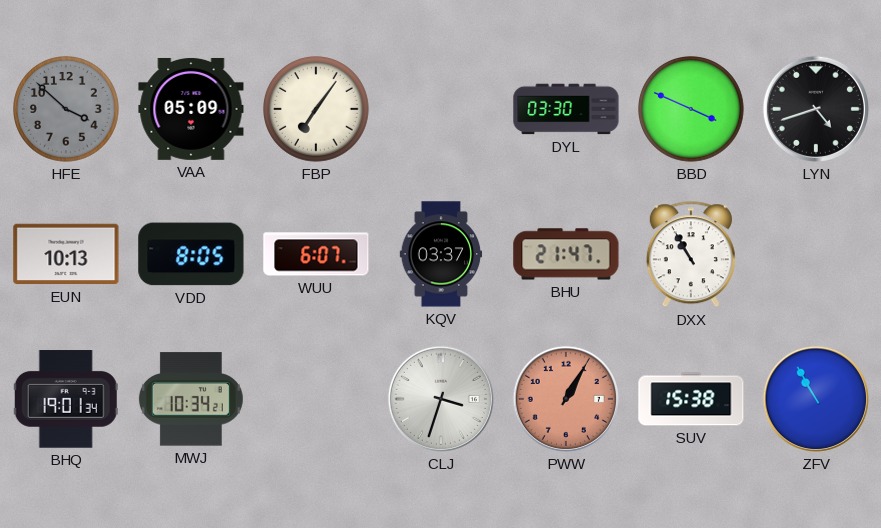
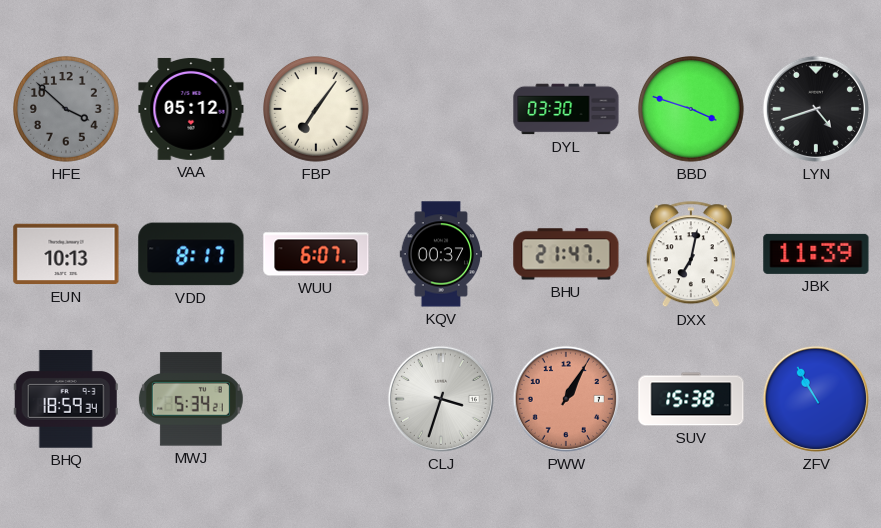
VAA: 05:09 -> 05:12 (191, 109)
BBD: 3:49 -> 3:48 (692, 110)
VDD: 8:05 -> 8:17 (191, 254)
KQV: 03:37 -> 00:37 (441, 254)
DXX: 10:55 -> 7:02 (691, 255)
JBK: none -> 11:39 (816, 254)
BHQ: 19:01 -> 18:59 (66, 399)
MWJ: 10:34 -> 5:34 (191, 399)
